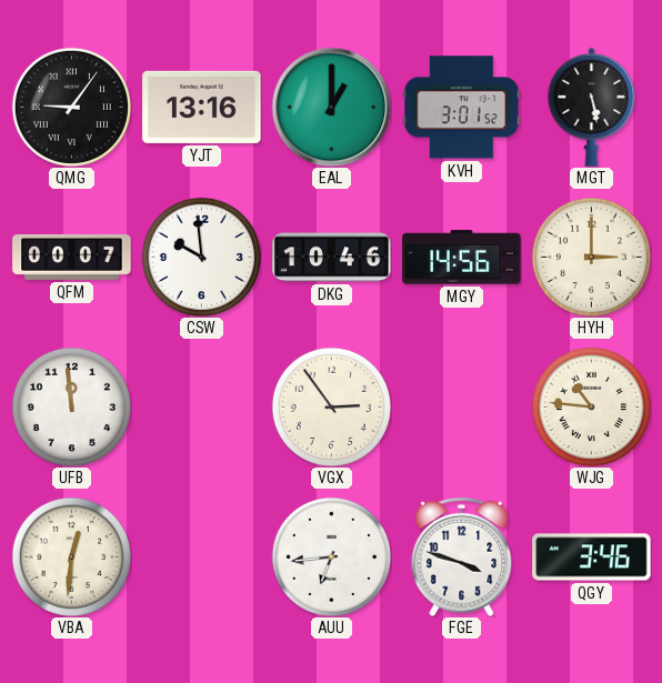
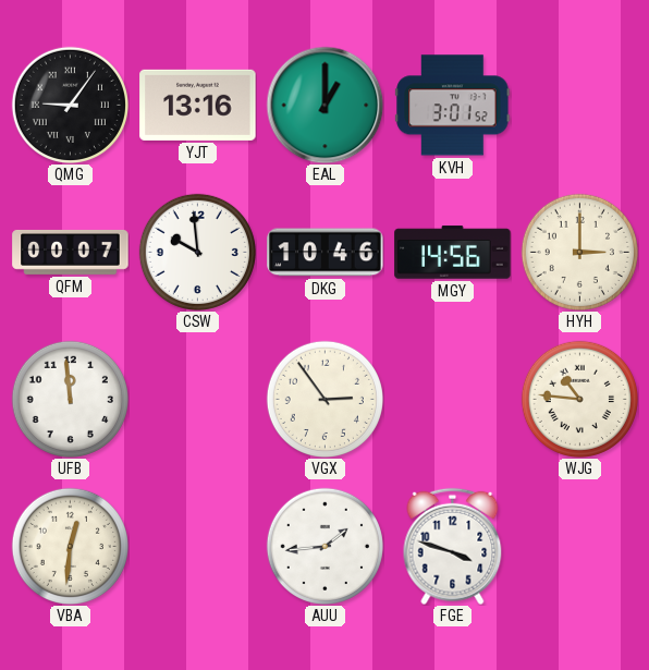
MGT: 5:28 -> none (592, 107)
AUU: 6:44 -> 1:44 (324, 546)
QGY: 3:46 -> none (592, 558)
